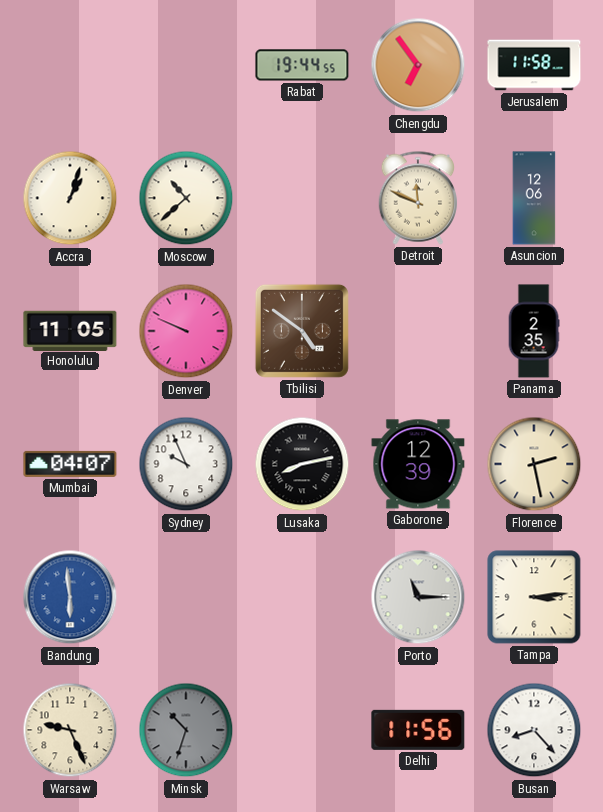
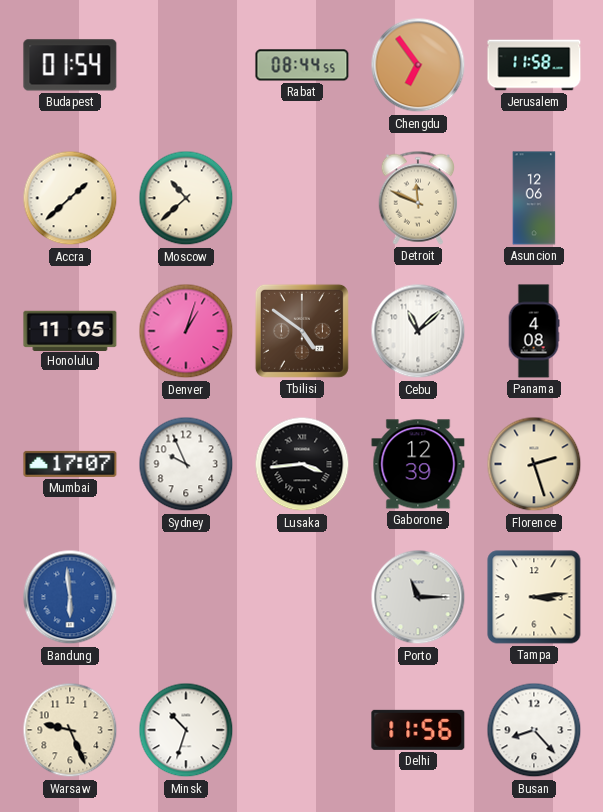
Budapest: none -> 01:54 (70, 65)
Rabat: 19:44 -> 08:44 (302, 65)
Accra: 1:03 -> 1:38 (70, 198)
Denver: 9:49 -> 1:03 (186, 331)
Cebu: none -> 11:08 (418, 331)
Panama: 2:35 -> 4:08 (534, 331)
Mumbai: 04:07 -> 17:07 (70, 464)
Lusaka: 8:13 -> 3:44 (302, 464)
Florence: 2:28 -> 2:27 (534, 464)
Minsk dial: grey -> white (186, 730)
